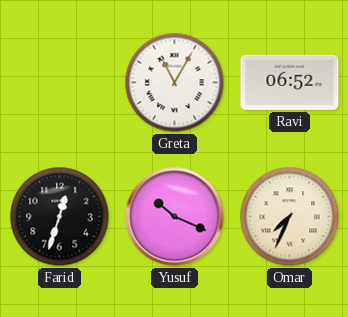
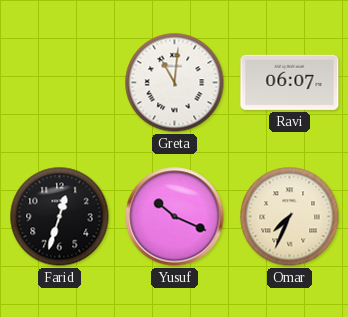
Greta: 11:05 -> 11:01 (175, 83)
Ravi: 06:52 -> 06:07 (290, 82)
